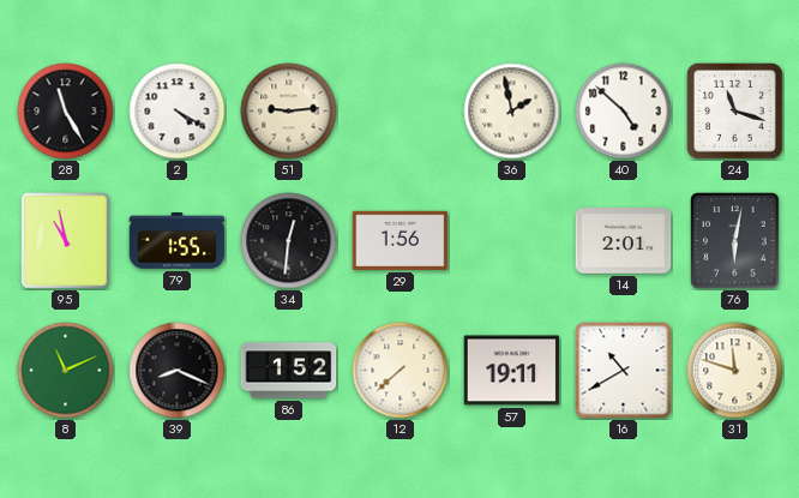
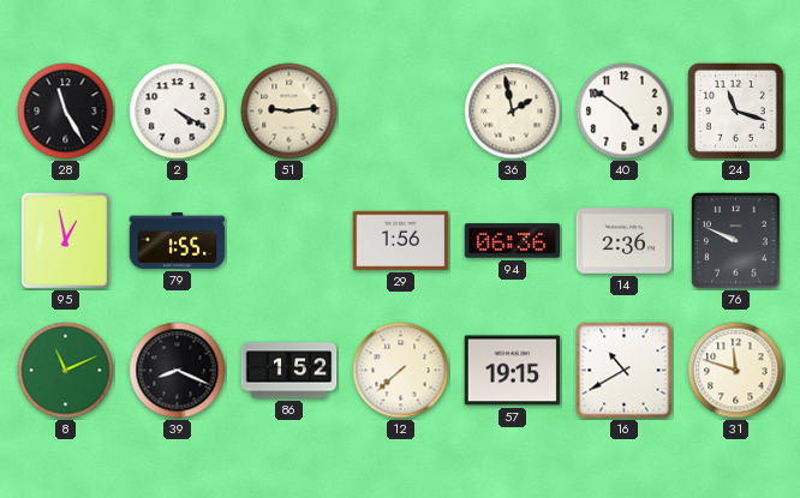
40: 4:52 -> 4:51 (625, 112)
95: 10:58 -> 12:58 (66, 241)
34: 12:31 -> none (289, 241)
94: none -> 06:36 (513, 241)
14: 2:01 -> 2:36 (625, 241)
76: 6:02 -> 9:49 (736, 241)
57: 19:11 -> 19:15 (513, 371)
